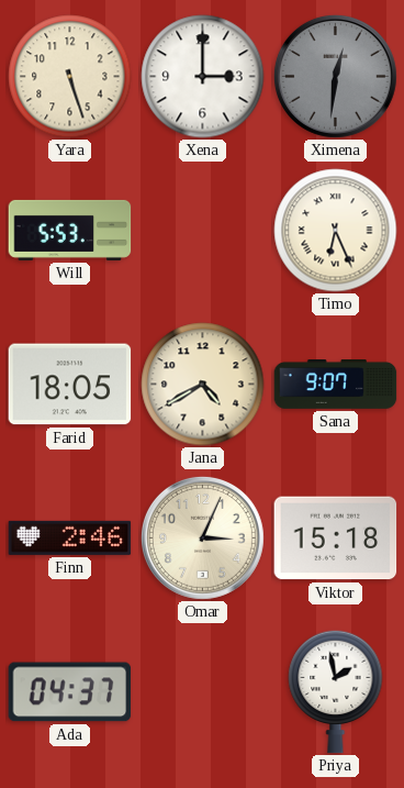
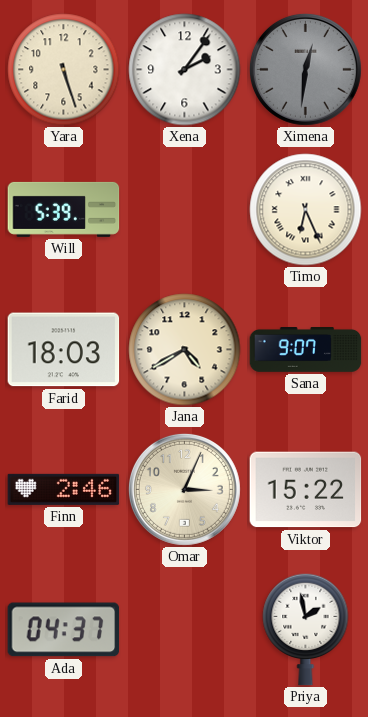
Xena: 3:00 -> 2:06 (185, 70)
Will: 5:53 -> 5:39 (64, 209)
Farid: 18:05 -> 18:03 (64, 350)
Viktor: 15:18 -> 15:22 (306, 490)
